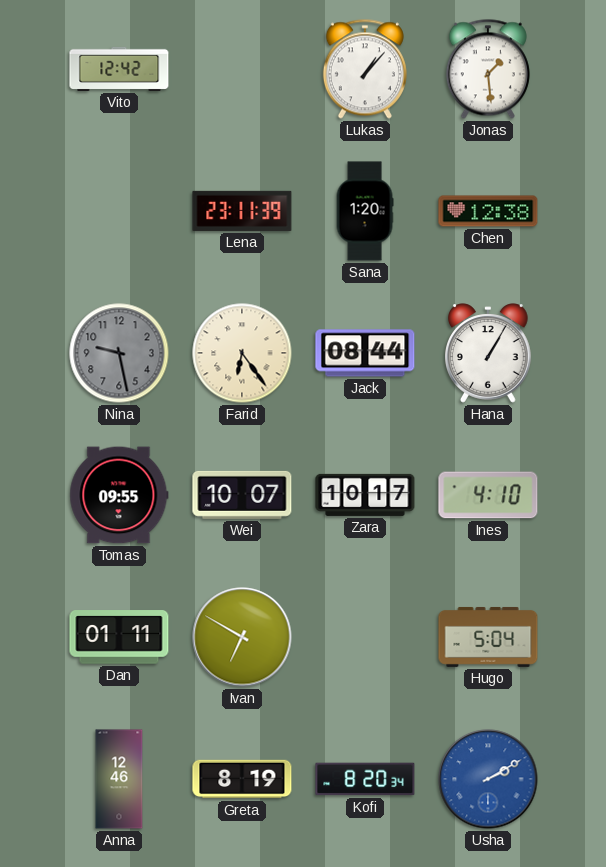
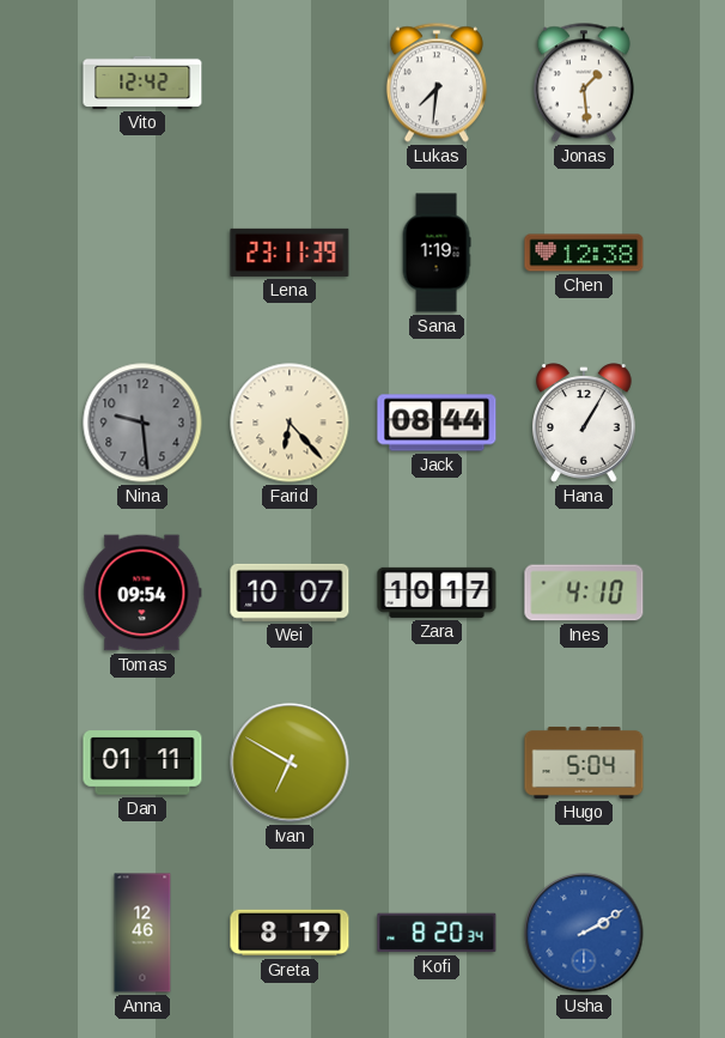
Lukas: 1:07 -> 7:31 (437, 83)
Sana: 1:20 -> 1:19 (437, 253)
Nina: 9:28 -> 9:29 (142, 423)
Farid: 6:24 -> 6:23 (290, 423)
Tomas: 09:55 -> 09:54 (142, 593)
